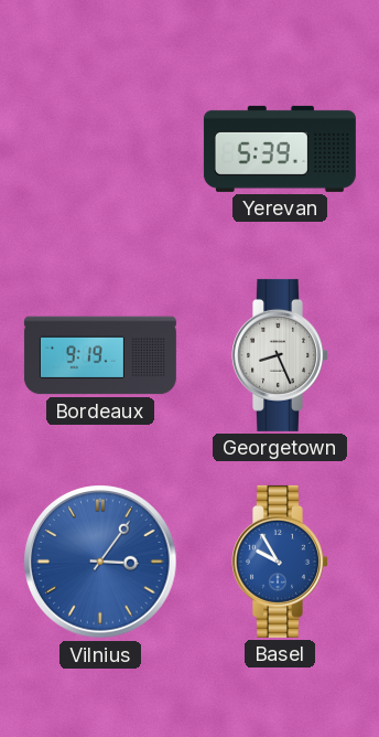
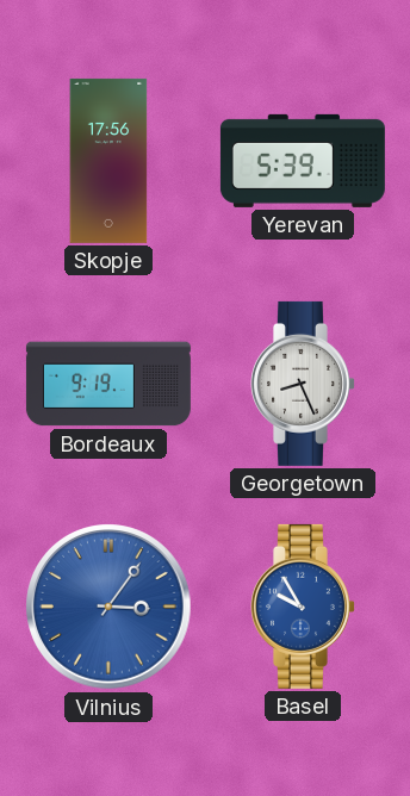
Skopje: none -> 17:56 (108, 161)
